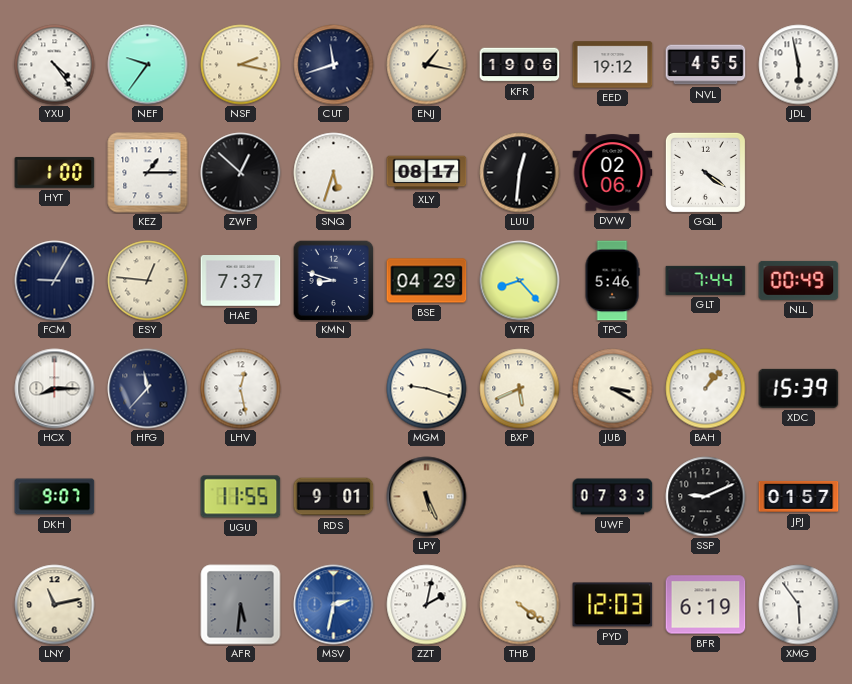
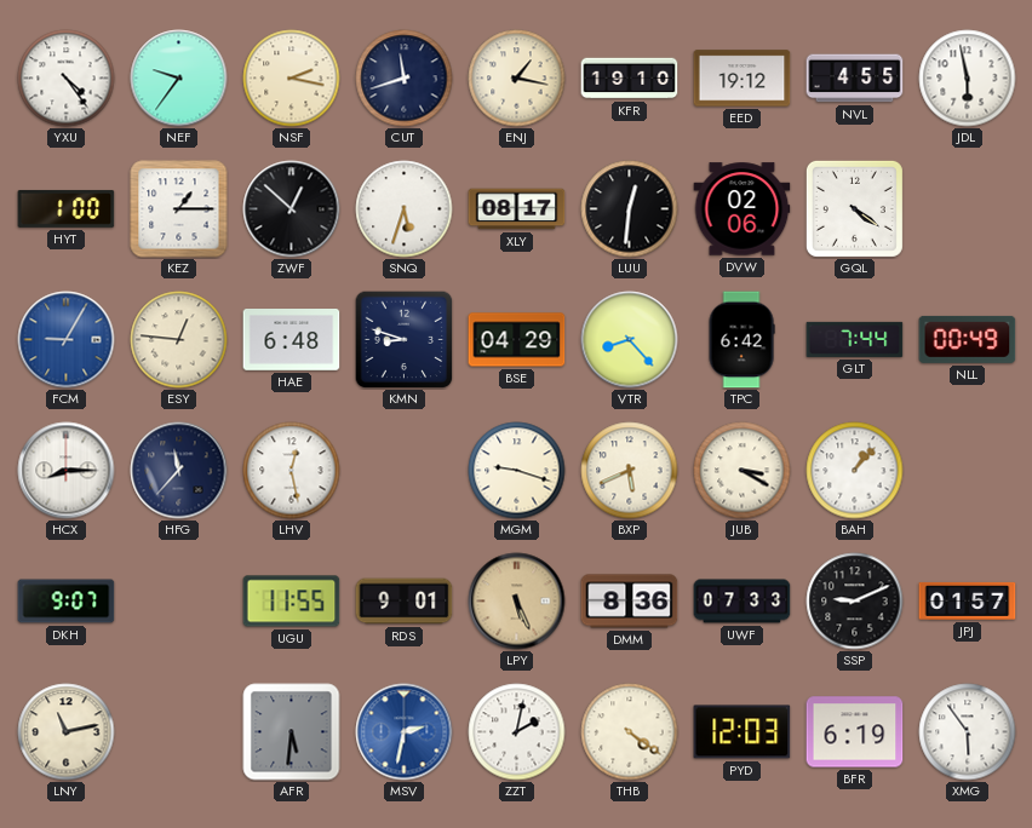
KFR: 19:06 -> 19:10 (630, 79)
FCM dial: navy -> blue (67, 340)
HAE: 7:37 -> 6:48 (292, 340)
TPC: 5:46 -> 6:42 (741, 340)
XDC: 15:39 -> none (799, 388)
DMM: none -> 8:36 (630, 602)
